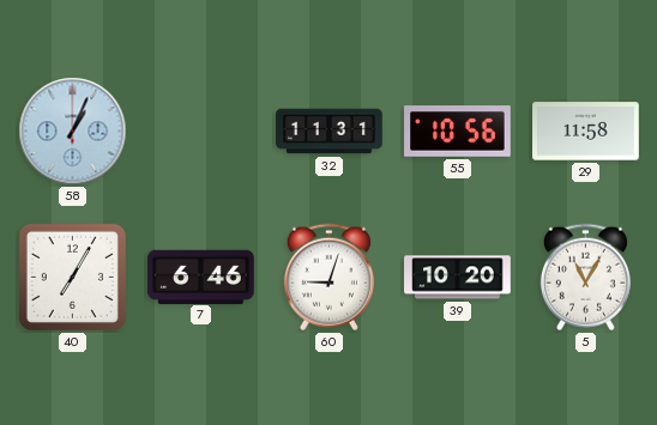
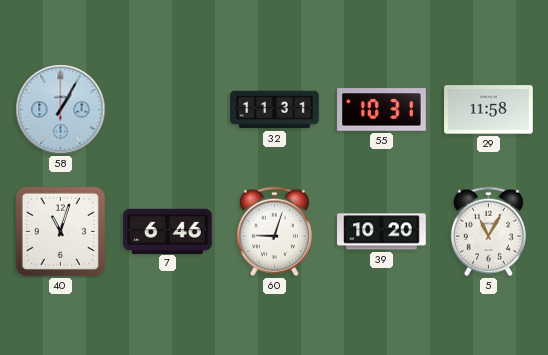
58: 1:04 -> 1:05 (61, 110)
55: 10:56 -> 10:31 (382, 110)
40: 7:05 -> 11:03 (60, 231)
